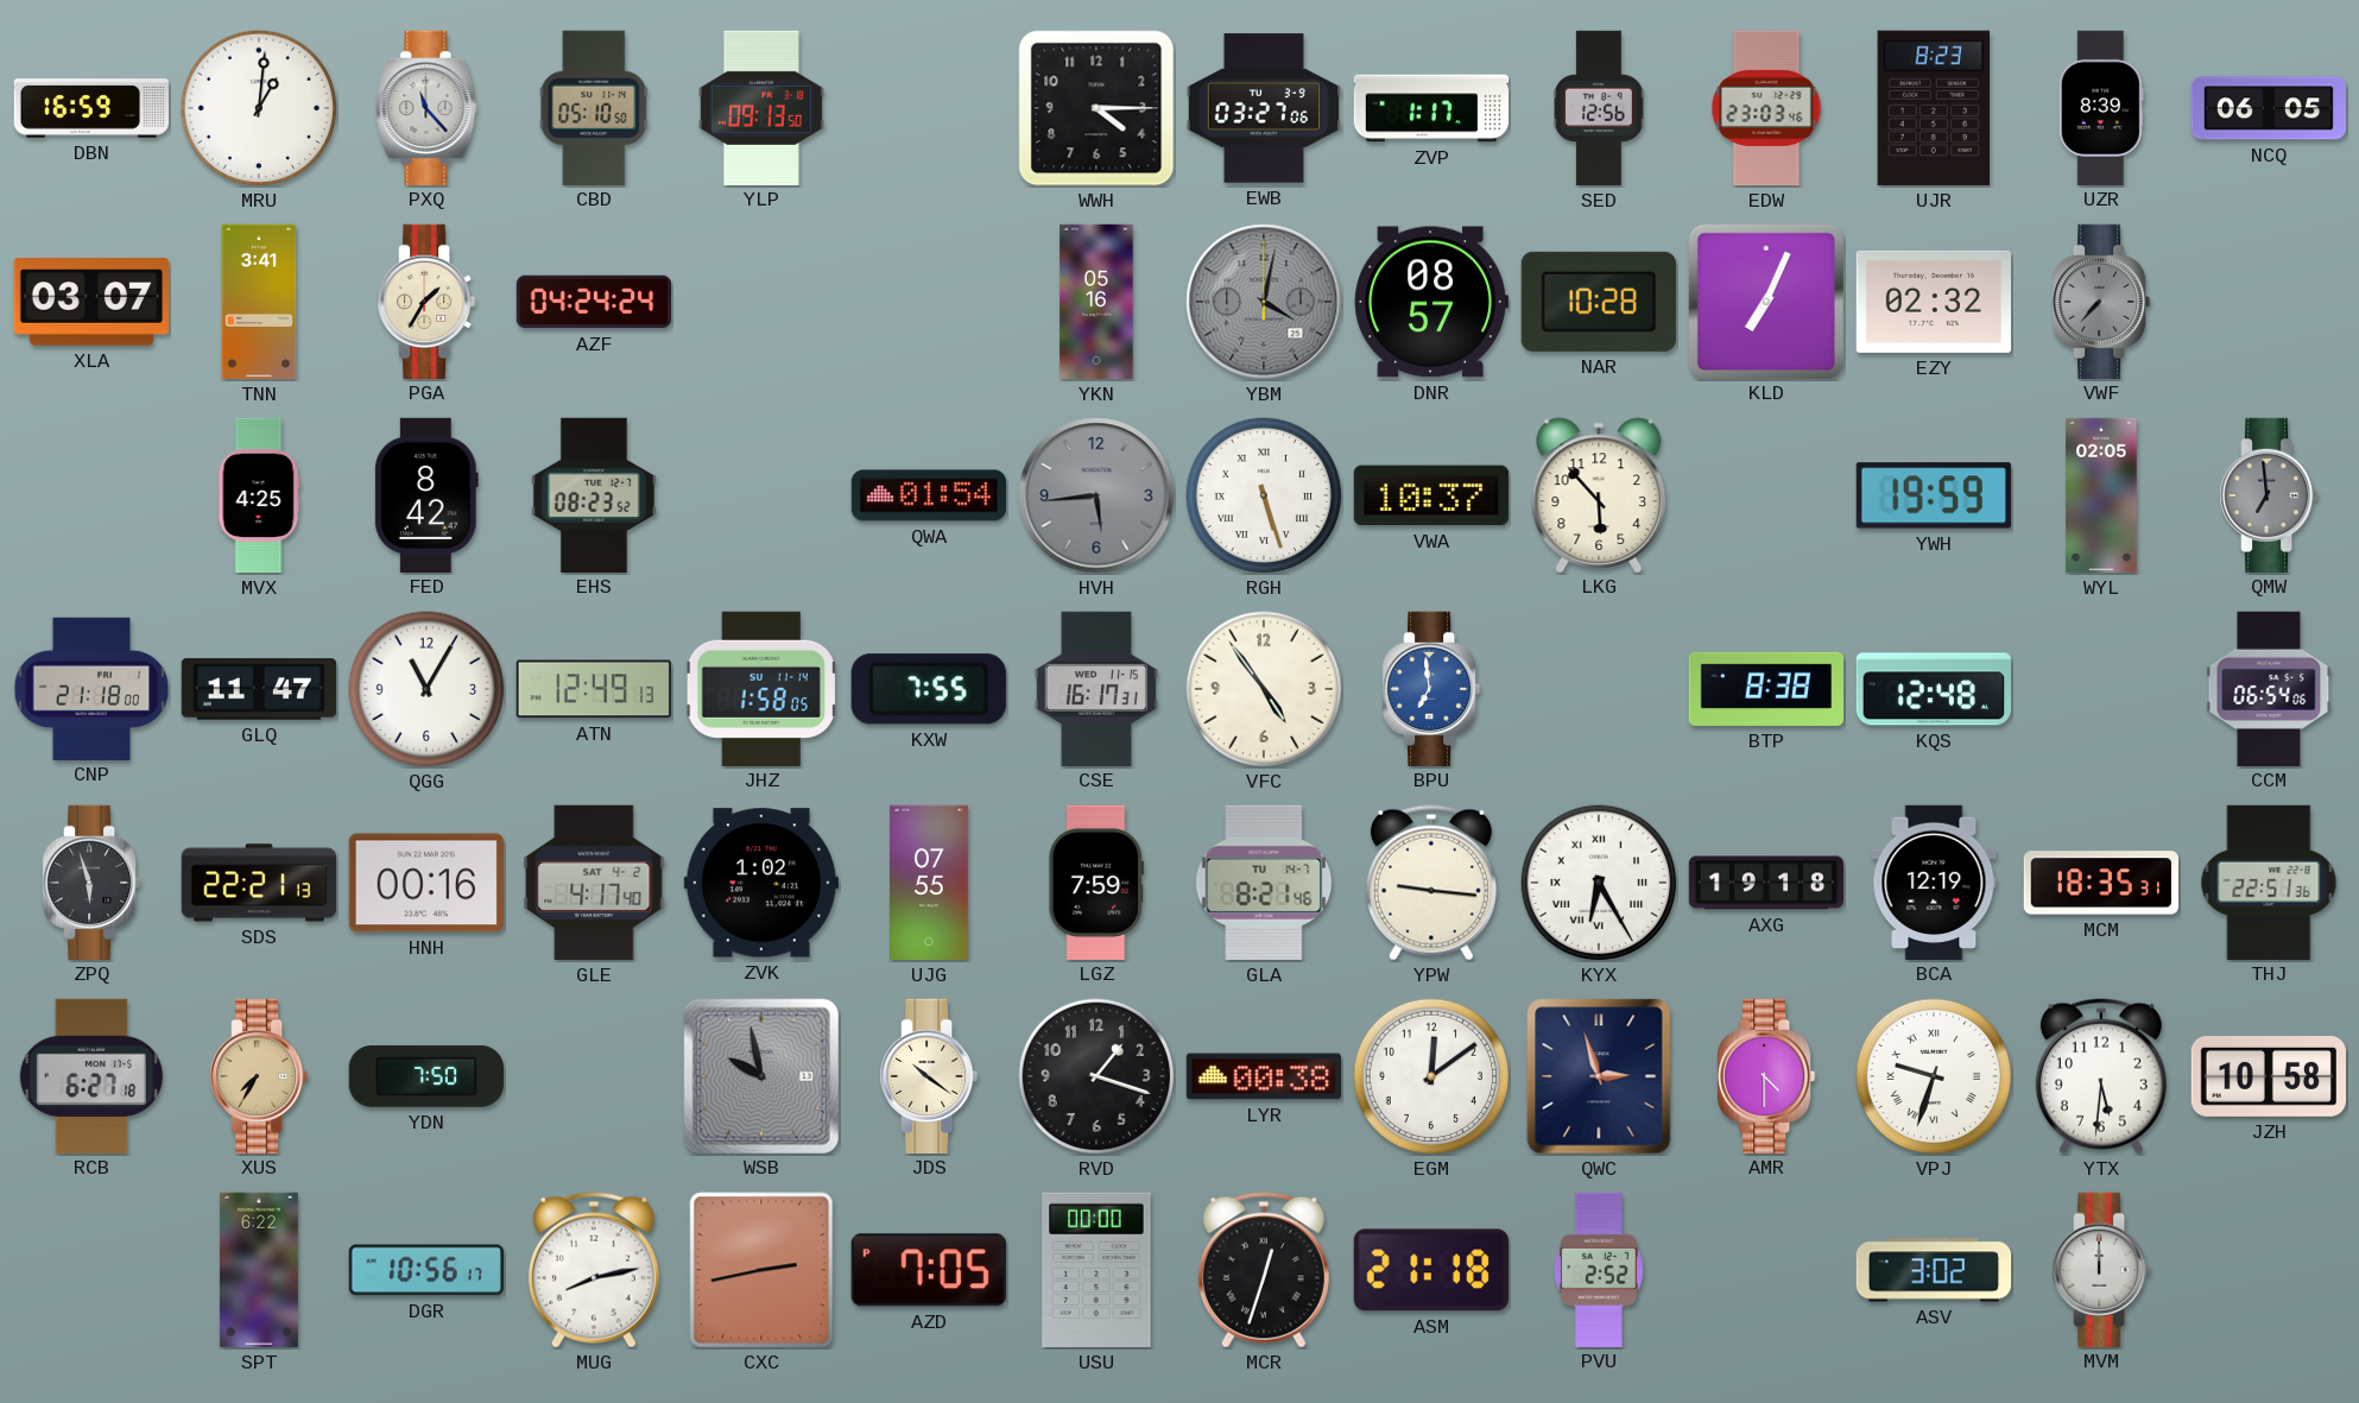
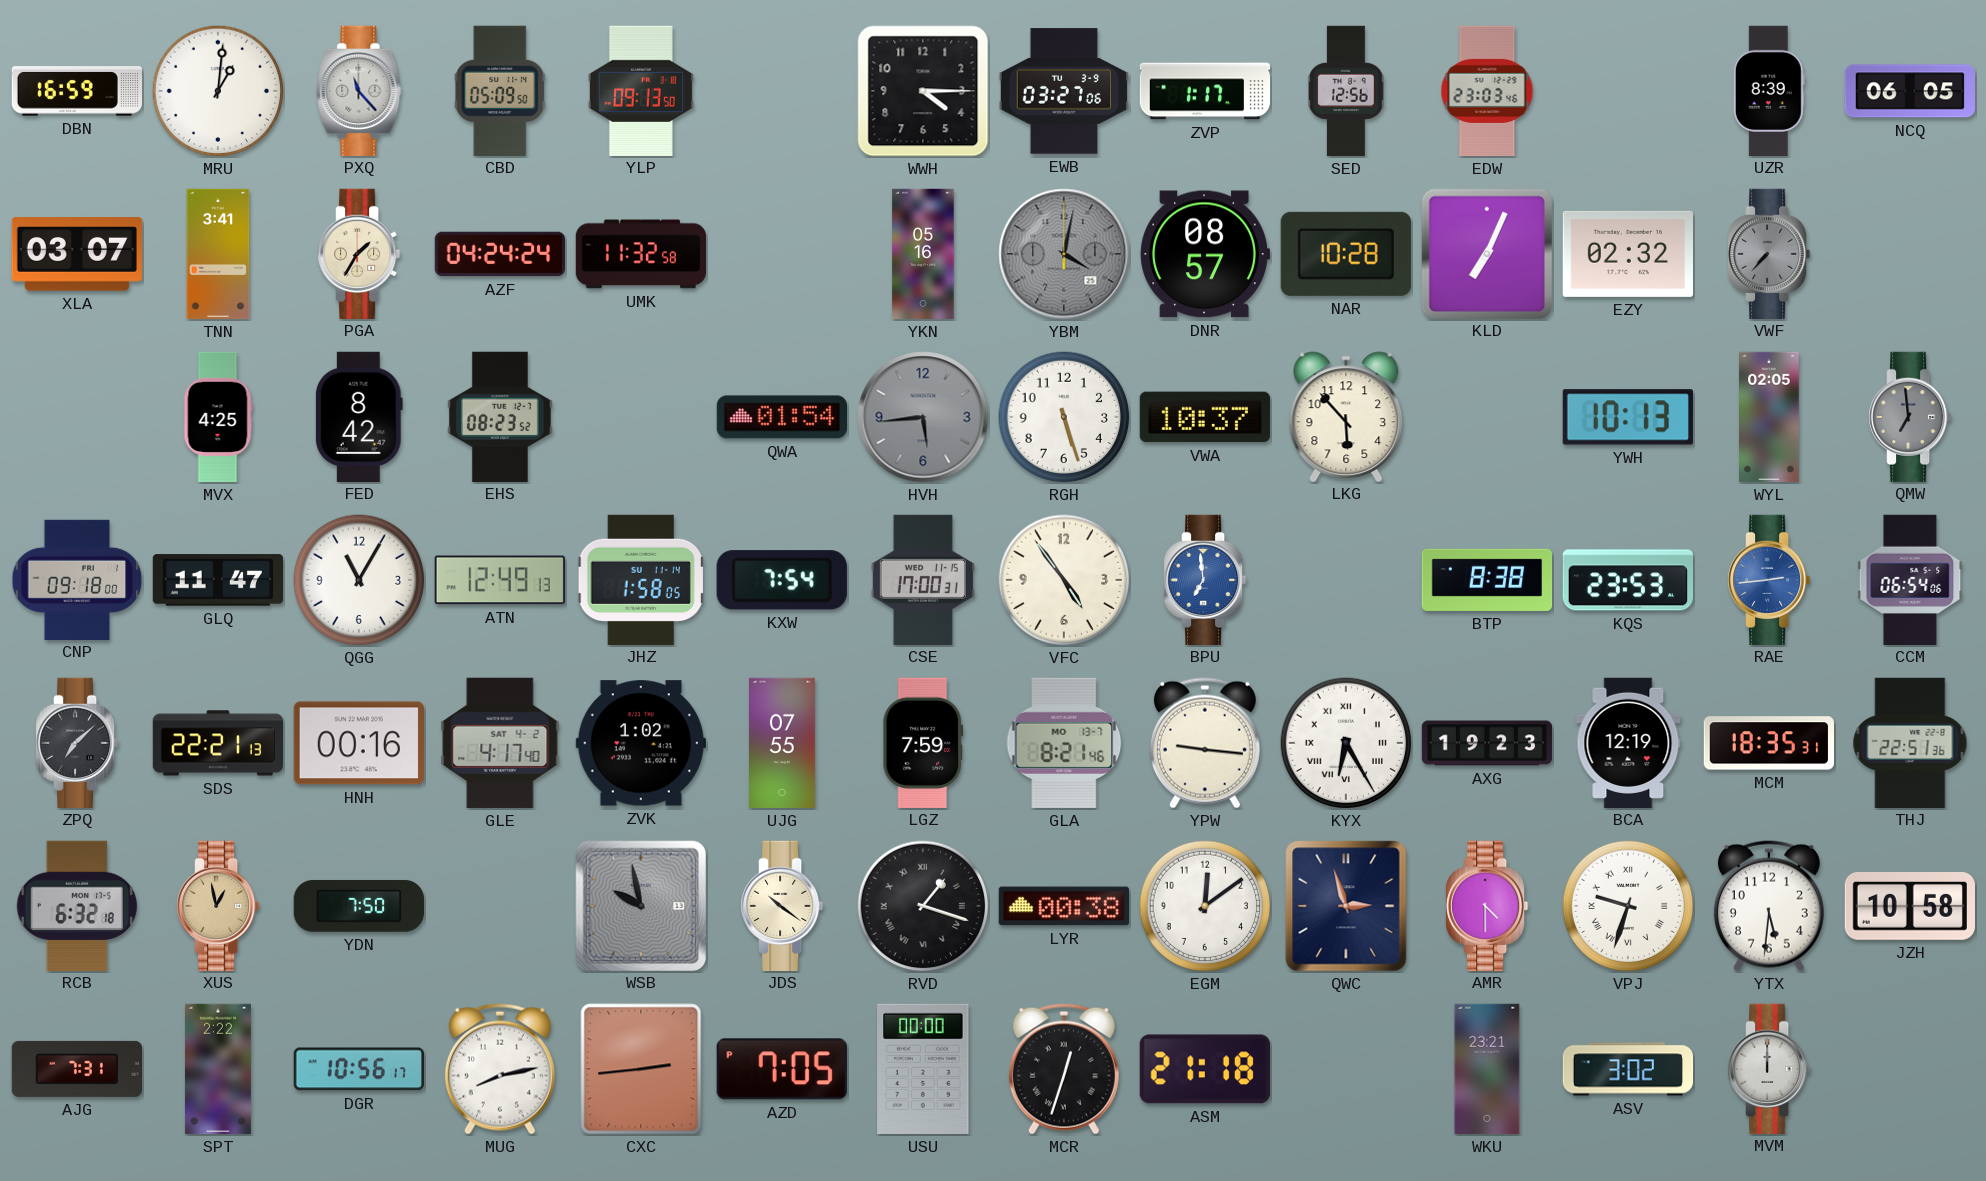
CBD: 05:10 -> 05:09 (500, 90)
UJR: 8:23 -> none (1933, 108)
UMK: none -> 11:32 (641, 254)
RGH numerals: Roman -> Arabic (1064, 417)
YWH: 19:59 -> 10:13 (1628, 417)
CNP: 21:18 -> 09:18 (77, 579)
KXW: 7:55 -> 7:54 (782, 580)
CSE: 16:17 -> 17:00 (923, 579)
KQS: 12:48 -> 23:53 (1627, 580)
RAE: none -> 2:44 (1770, 579)
ZPQ: 5:57 -> 7:08 (78, 742)
GLA date: TU 14-7 -> MO 13-7 (1064, 743)
AXG: 19:18 -> 19:23 (1487, 743)
RCB: 6:27 -> 6:32 (77, 905)
XUS: 7:35 -> 12:58 (219, 905)
RVD numerals: Arabic -> Roman (923, 906)
AJG: none -> 7:31 (76, 1069)
SPT: 6:22 -> 2:22 (218, 1069)
CXC: 2:43 -> 2:44 (641, 1069)
PVU: 2:52 -> none (1599, 1269)
WKU: none -> 23:21 (1487, 1069)
